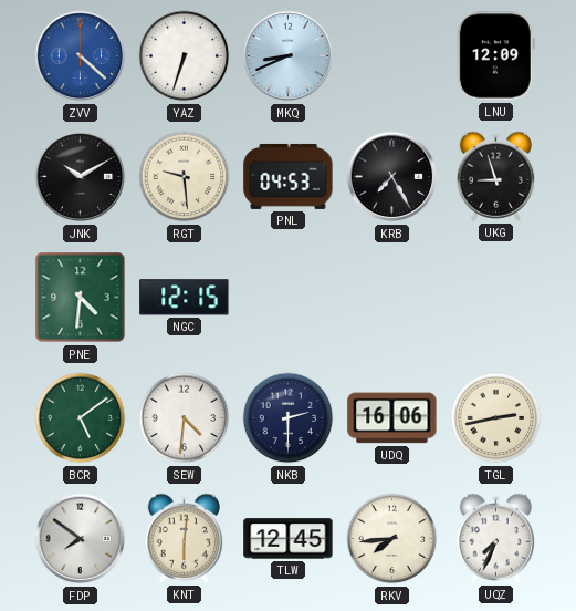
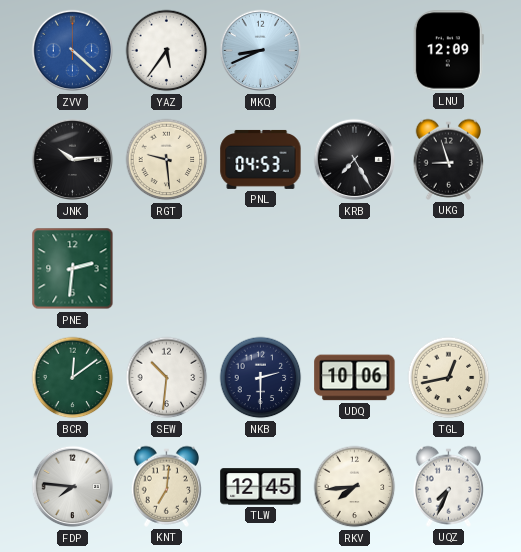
YAZ: 6:33 -> 5:36 (167, 51)
JNK: 10:10 -> 10:14 (73, 160)
PNE: 4:31 -> 2:31 (73, 269)
NGC: 12:15 -> none (185, 298)
BCR: 5:09 -> 12:09 (73, 378)
SEW: 4:31 -> 10:31 (167, 378)
UDQ: 16:06 -> 10:06 (355, 378)
TGL: 2:43 -> 12:43 (449, 378)
FDP: 7:51 -> 7:46 (73, 487)
KNT: 6:01 -> 7:01 (166, 486)
